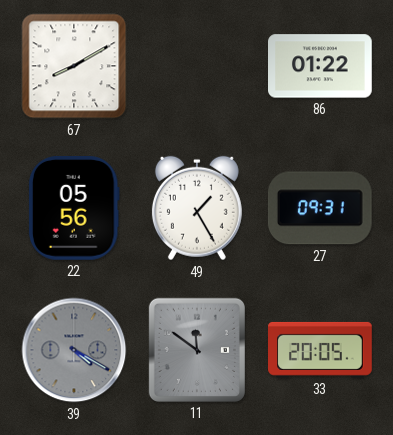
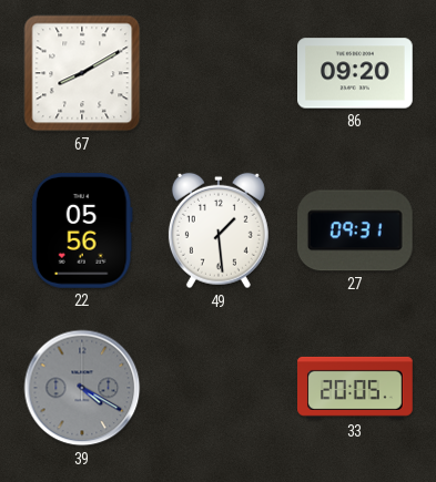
86: 01:22 -> 09:20 (356, 73)
49: 1:25 -> 1:29 (219, 230)
11: 11:51 -> none (197, 350)
